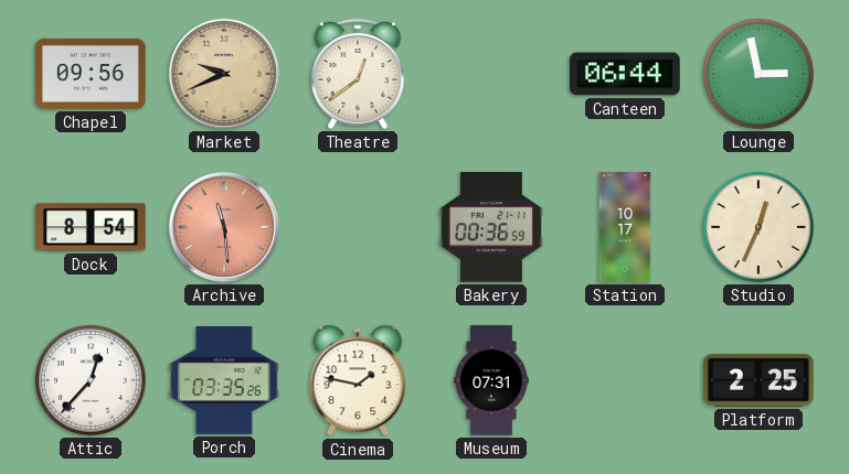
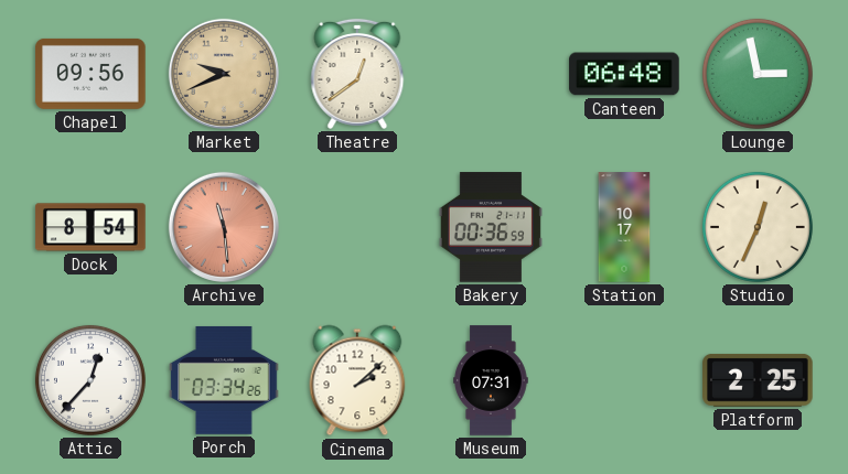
Canteen: 06:44 -> 06:48 (624, 74)
Porch: 03:35 -> 03:34 (224, 380)
Cinema: 1:47 -> 2:08 (357, 380)
